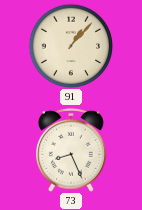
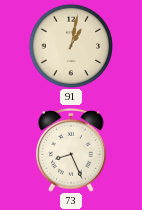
91: 1:07 -> 1:02 (70, 45)
